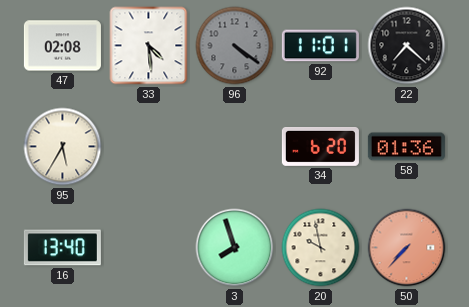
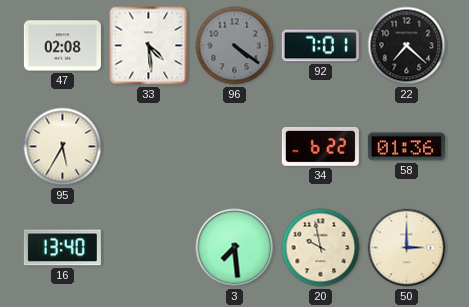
92: 11:01 -> 7:01 (320, 46)
34: 6:20 -> 6:22 (320, 146)
3: 7:57 -> 7:29 (235, 248)
50: 7:37 -> 3:00 (407, 248)
50 dial: salmon -> cream (407, 248)
